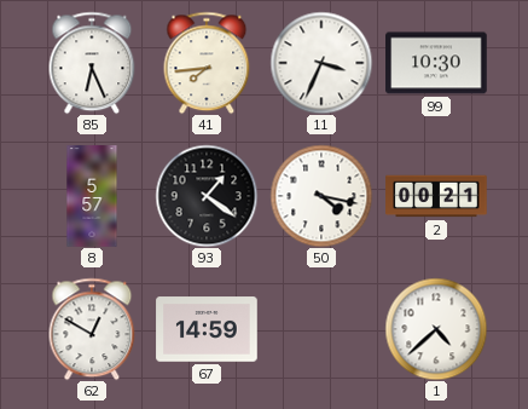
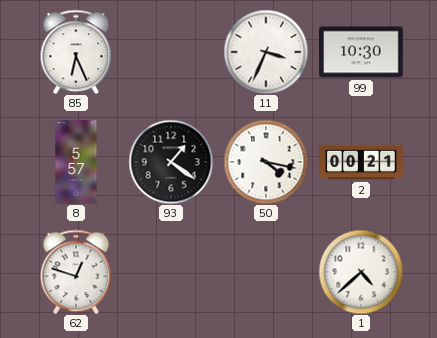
41: 7:44 -> none (207, 63)
62: 12:50 -> 12:48 (76, 272)
67: 14:59 -> none (207, 329)
